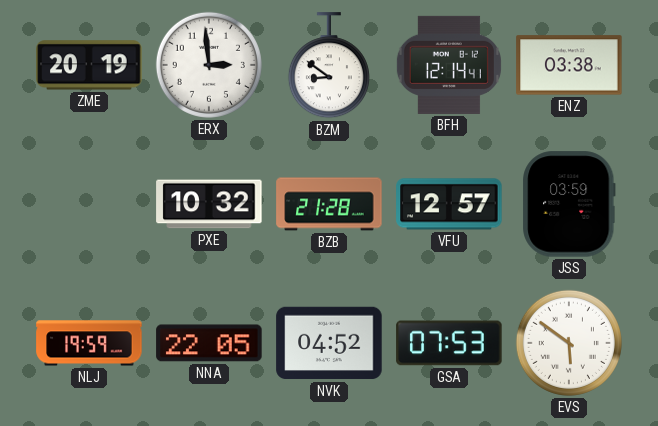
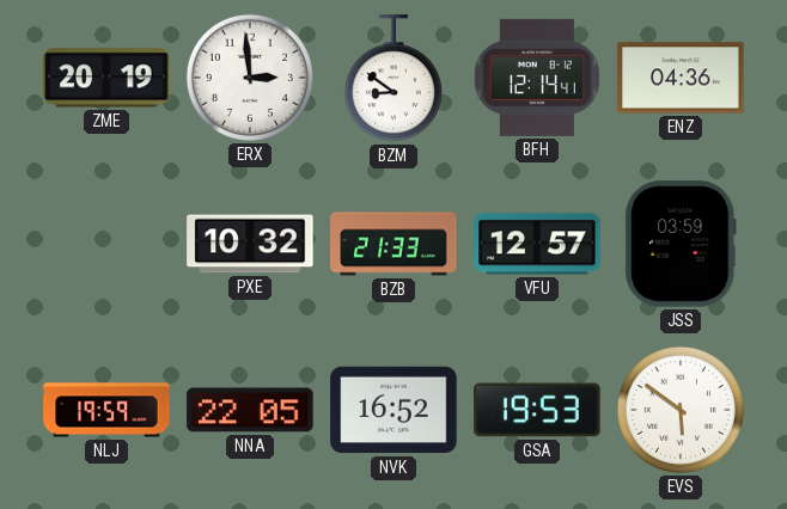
ENZ: 03:38 -> 04:36 (681, 78)
BZB: 21:28 -> 21:33 (393, 244)
NVK: 04:52 -> 16:52 (393, 410)
GSA: 07:53 -> 19:53 (537, 410)
